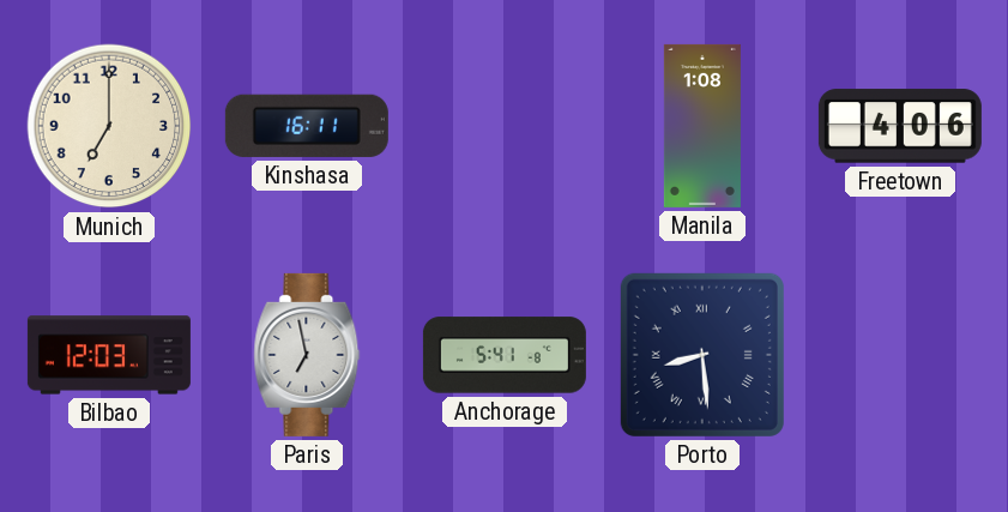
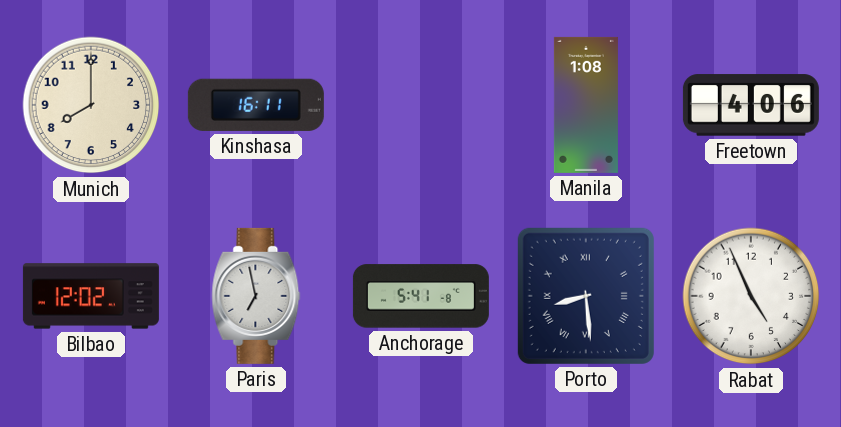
Munich: 7:00 -> 8:00 (91, 105)
Bilbao: 12:03 -> 12:02 (91, 296)
Rabat: none -> 4:56 (751, 296)
